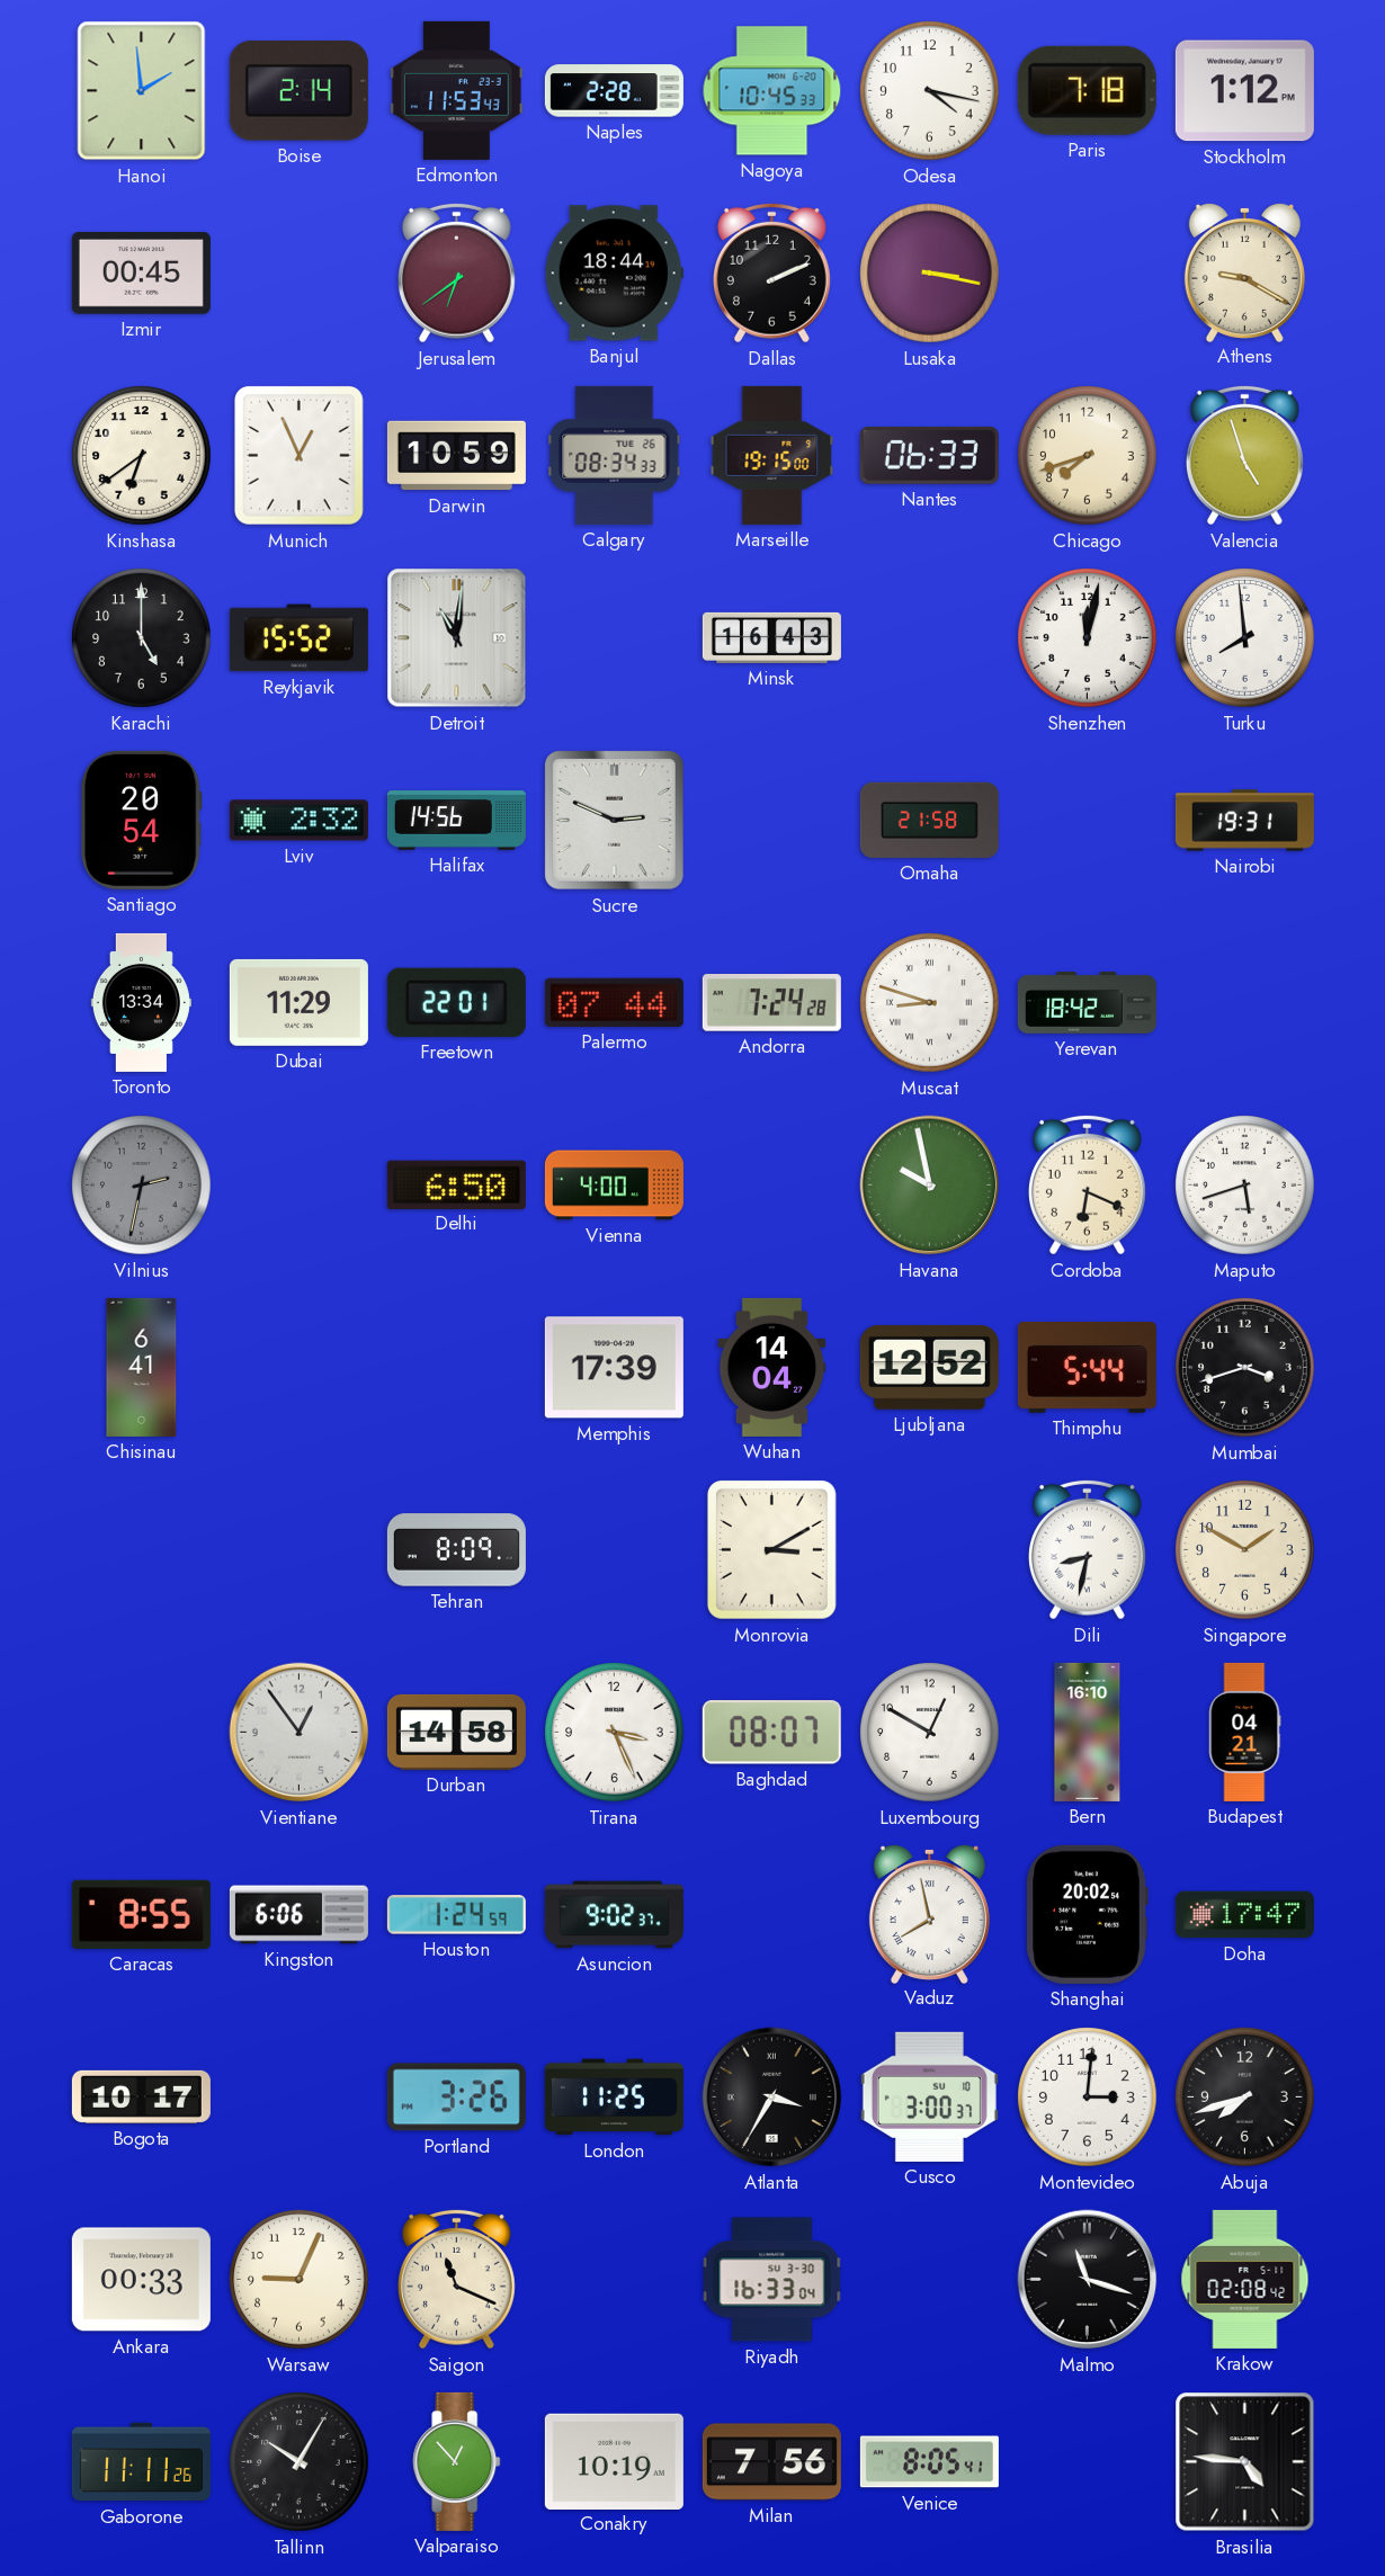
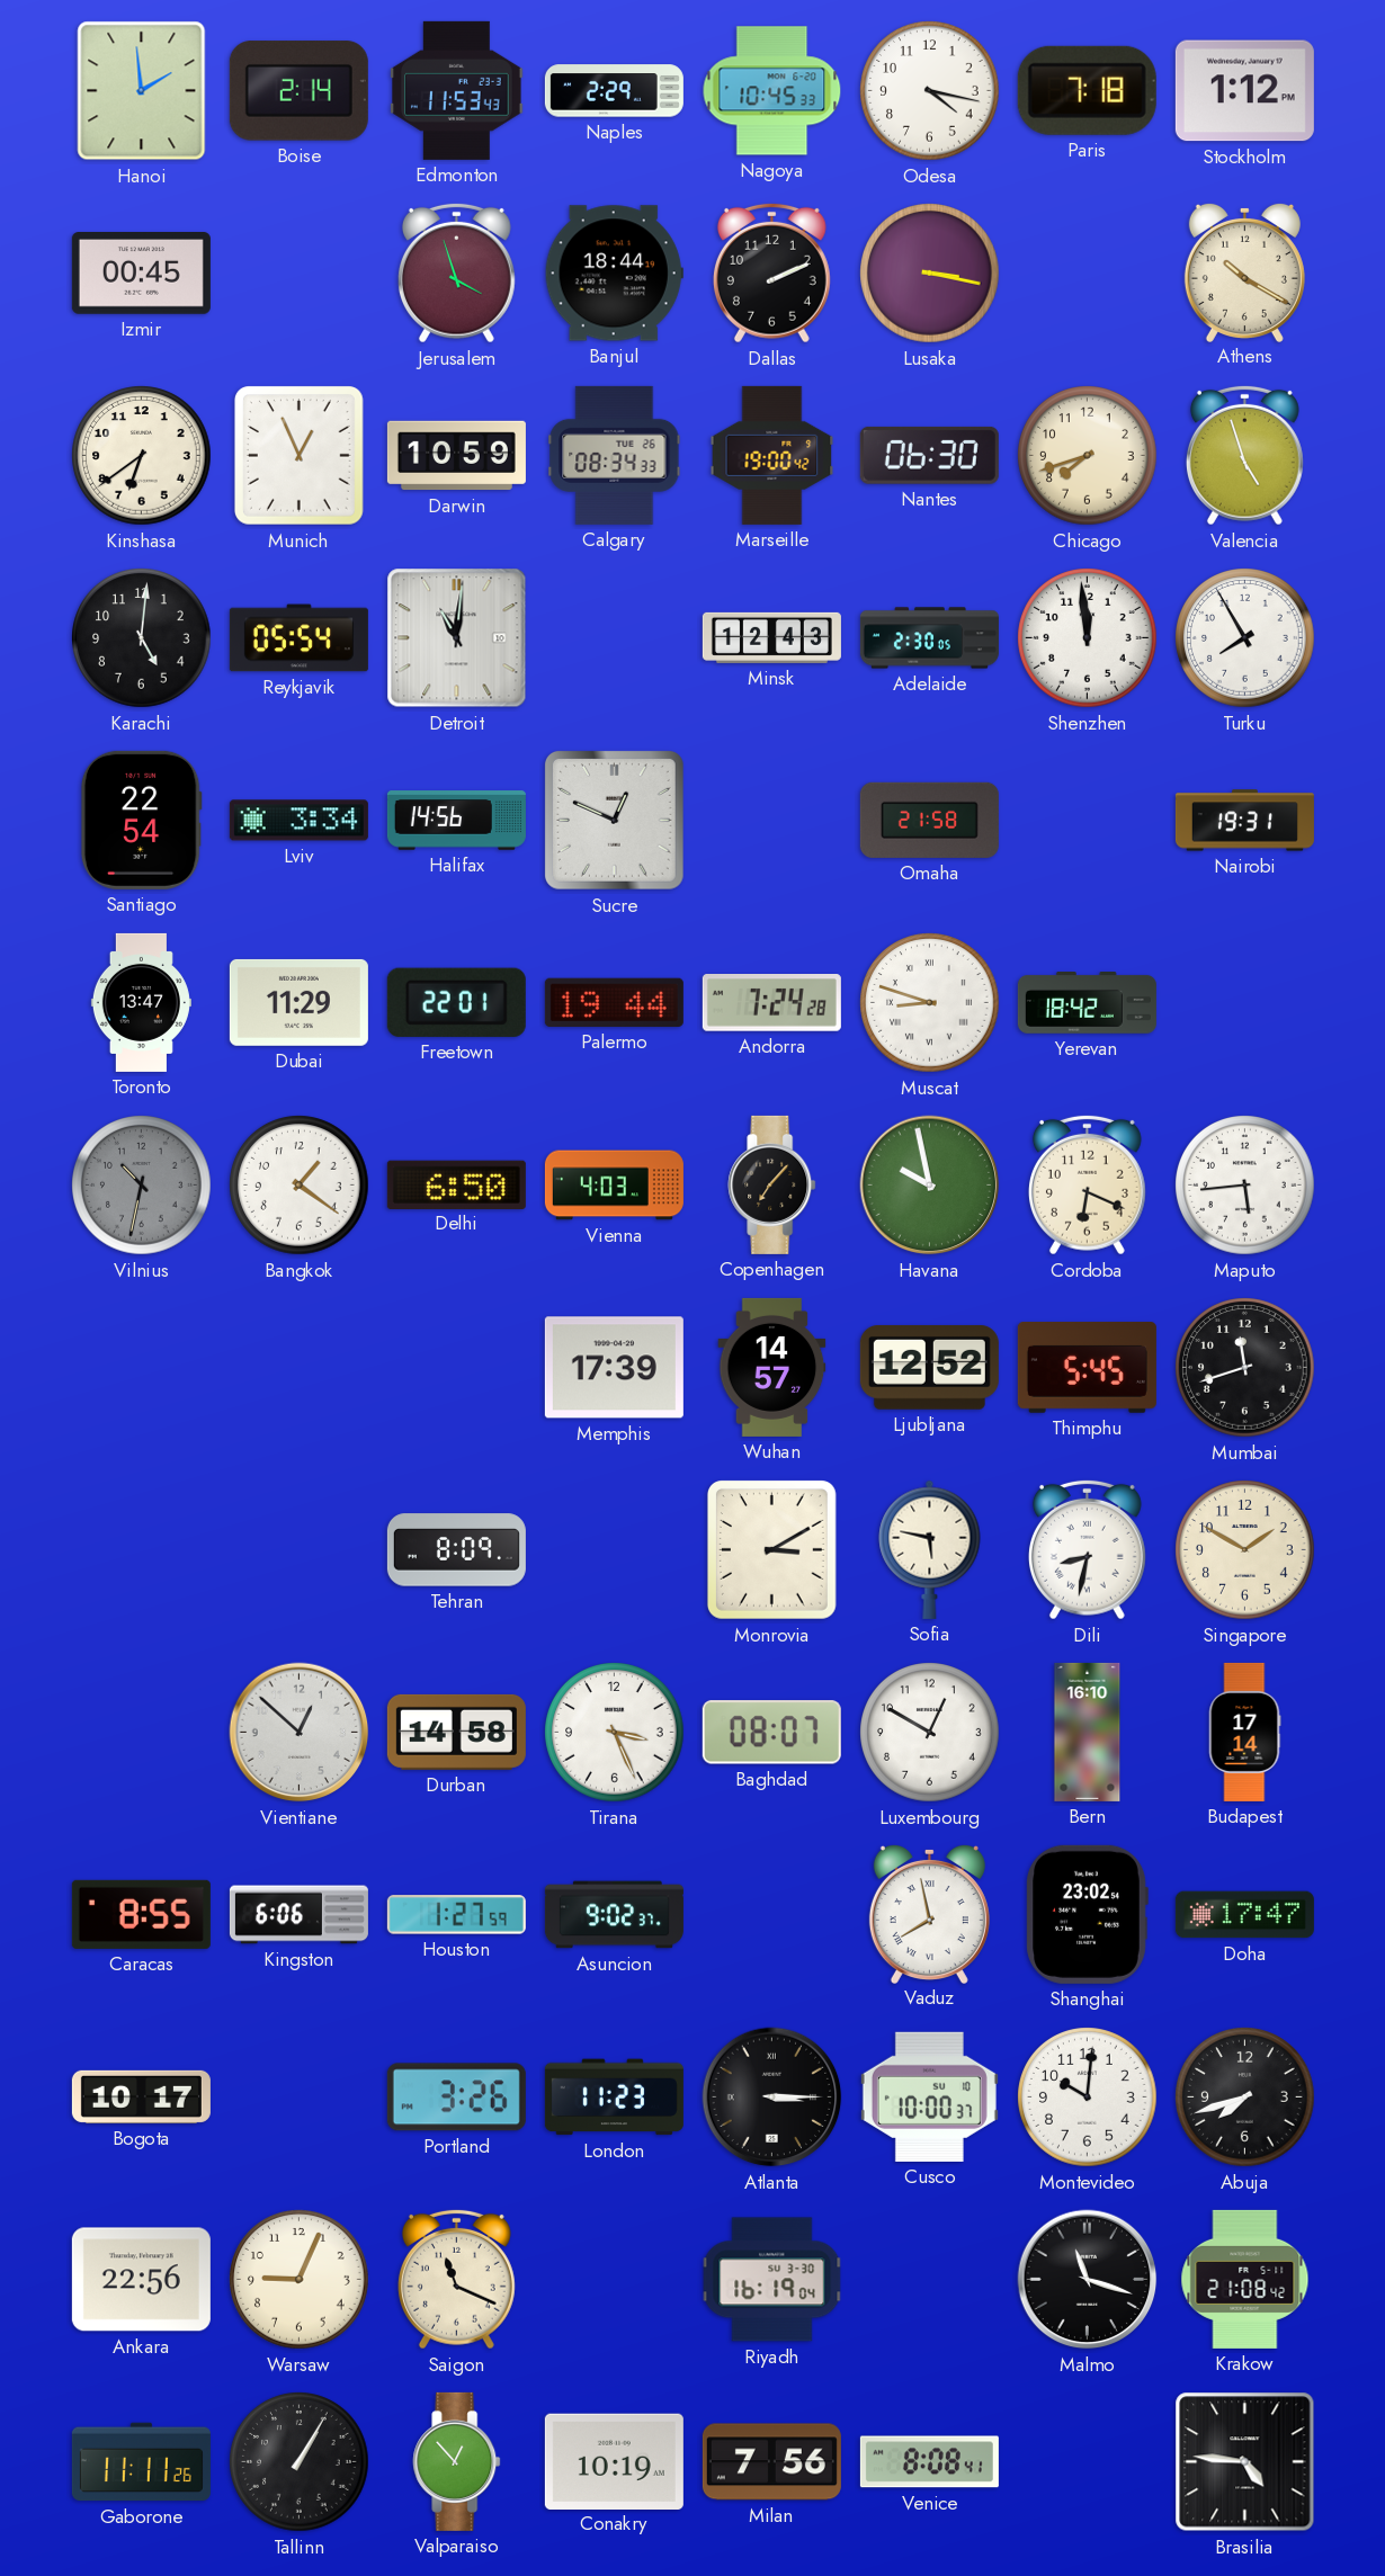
Naples: 2:28 -> 2:29 (614, 91)
Jerusalem: 6:39 -> 3:57 (456, 272)
Athens: 9:20 -> 10:20 (1244, 271)
Marseille: 19:15 -> 19:00 (772, 455)
Nantes: 06:33 -> 06:30 (929, 455)
Karachi: 5:00 -> 5:01 (142, 638)
Reykjavik: 15:52 -> 05:54 (298, 638)
Minsk: 16:43 -> 12:43 (771, 637)
Adelaide: none -> 2:30 (929, 638)
Shenzhen: 12:02 -> 11:59 (1088, 638)
Turku: 7:59 -> 7:55 (1245, 638)
Santiago: 20:54 -> 22:54 (141, 820)
Lviv: 2:32 -> 3:34 (298, 821)
Sucre: 2:49 -> 12:49 (615, 821)
Toronto: 13:34 -> 13:47 (141, 1002)
Palermo: 07:44 -> 19:44 (614, 1002)
Vilnius: 2:32 -> 10:32 (142, 1186)
Bangkok: none -> 1:21 (300, 1186)
Vienna: 4:00 -> 4:03 (614, 1186)
Copenhagen: none -> 7:07 (772, 1184)
Maputo: 5:42 -> 5:44 (1245, 1186)
Chisinau: 6:41 -> none (142, 1367)
Wuhan: 14:04 -> 14:57 (772, 1367)
Thimphu: 5:44 -> 5:45 (1087, 1367)
Mumbai: 3:42 -> 11:42 (1245, 1368)
Sofia: none -> 5:47 (930, 1549)
Vientiane: 12:54 -> 12:52 (300, 1733)
Budapest: 04:21 -> 17:14 (1244, 1732)
Houston: 1:24 -> 1:27 (456, 1915)
Shanghai: 20:02 -> 23:02 (1087, 1914)
London: 11:25 -> 11:23 (614, 2098)
Atlanta: 3:35 -> 3:15 (772, 2098)
Cusco: 3:00 -> 10:00 (929, 2096)
Montevideo: 3:01 -> 10:01 (1088, 2098)
Ankara: 00:33 -> 22:56 (141, 2280)
Riyadh: 16:33 -> 16:19 (772, 2280)
Krakow: 02:08 -> 21:08 (1245, 2279)
Tallinn: 10:05 -> 1:05 (300, 2462)
Venice: 8:05 -> 8:08 (929, 2462)
